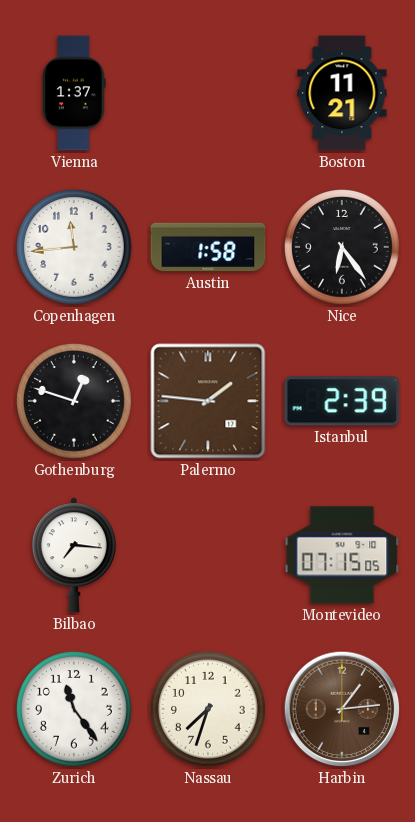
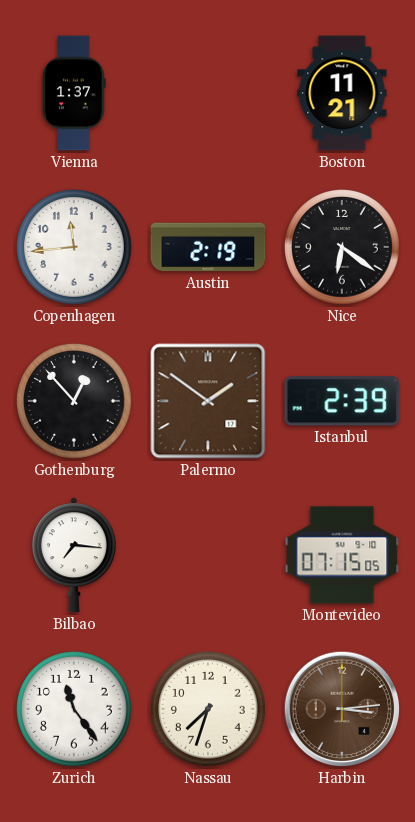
Austin: 1:58 -> 2:19 (208, 247)
Nice: 6:24 -> 6:21 (343, 248)
Gothenburg: 12:48 -> 12:53 (75, 402)
Palermo: 1:46 -> 1:51 (208, 401)
Harbin: 1:14 -> 3:14 (342, 709)
